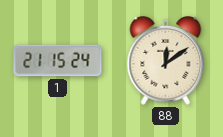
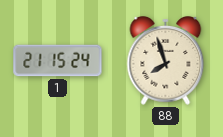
88: 12:09 -> 7:57 (166, 61)
